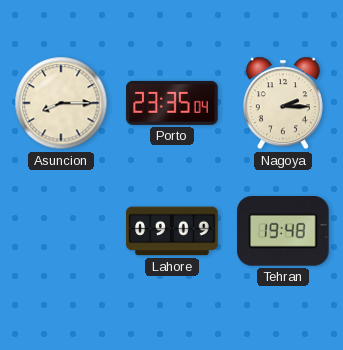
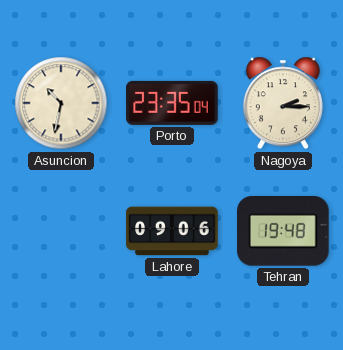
Asuncion: 8:15 -> 10:32 (61, 103)
Lahore: 09:09 -> 09:06 (172, 231)
